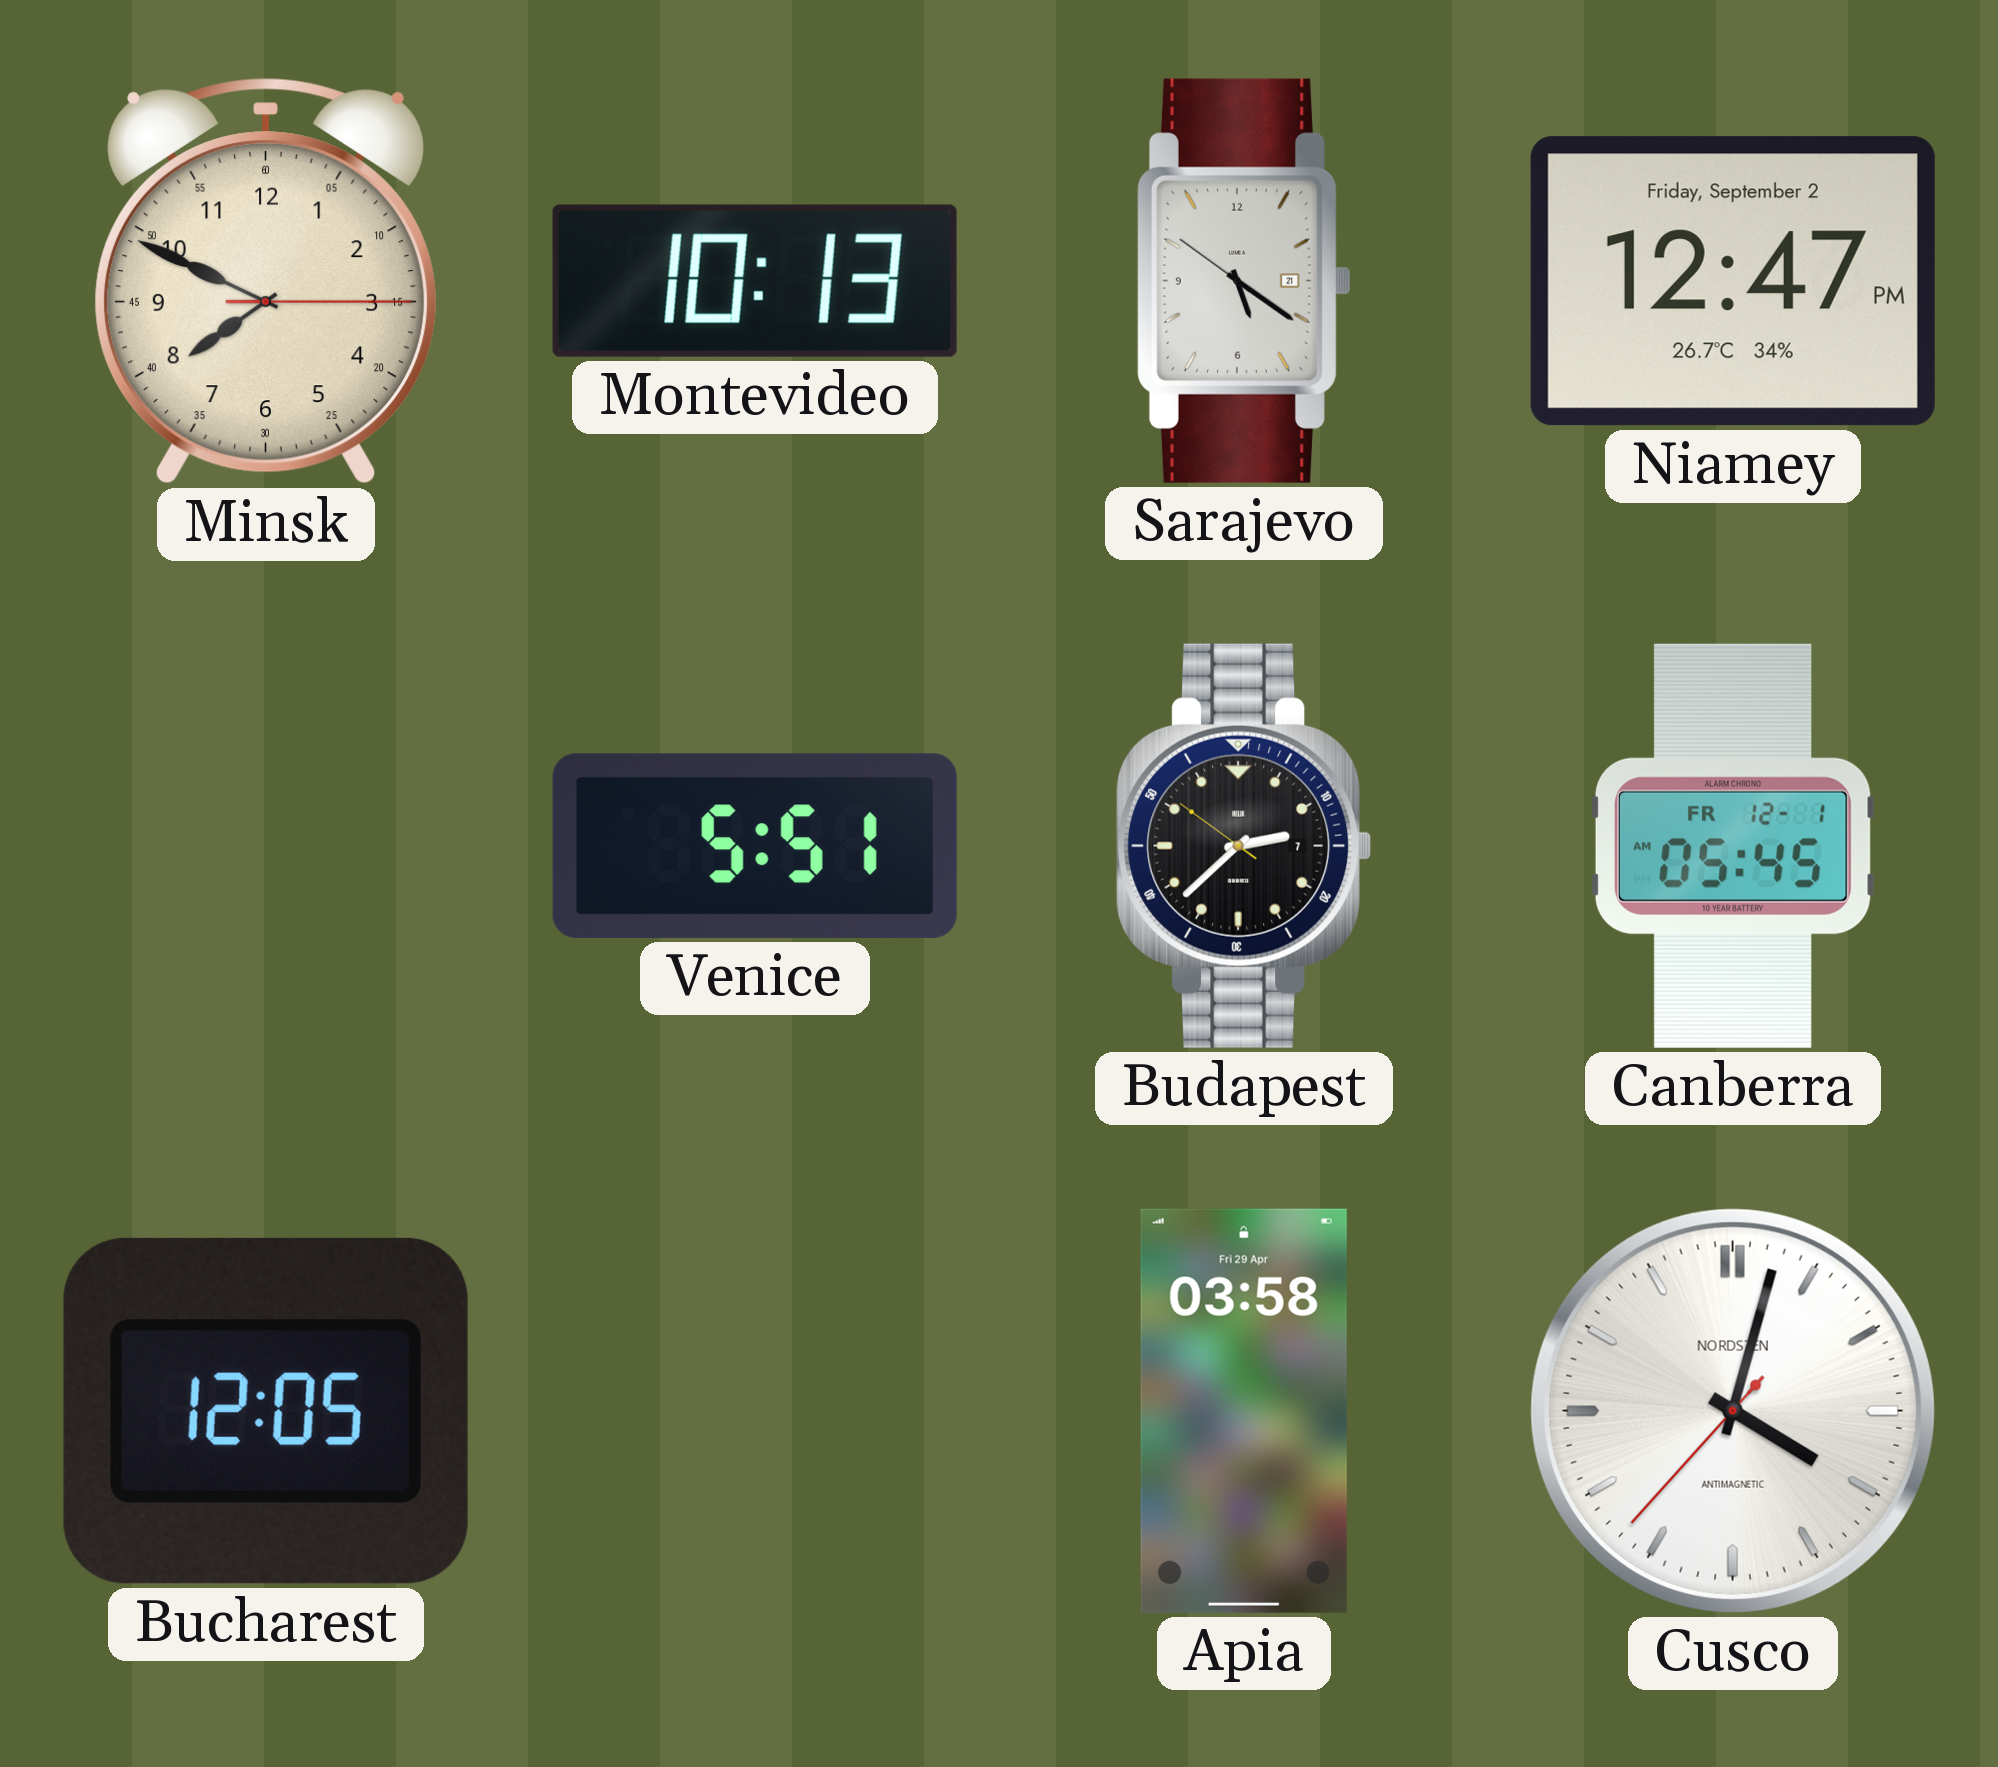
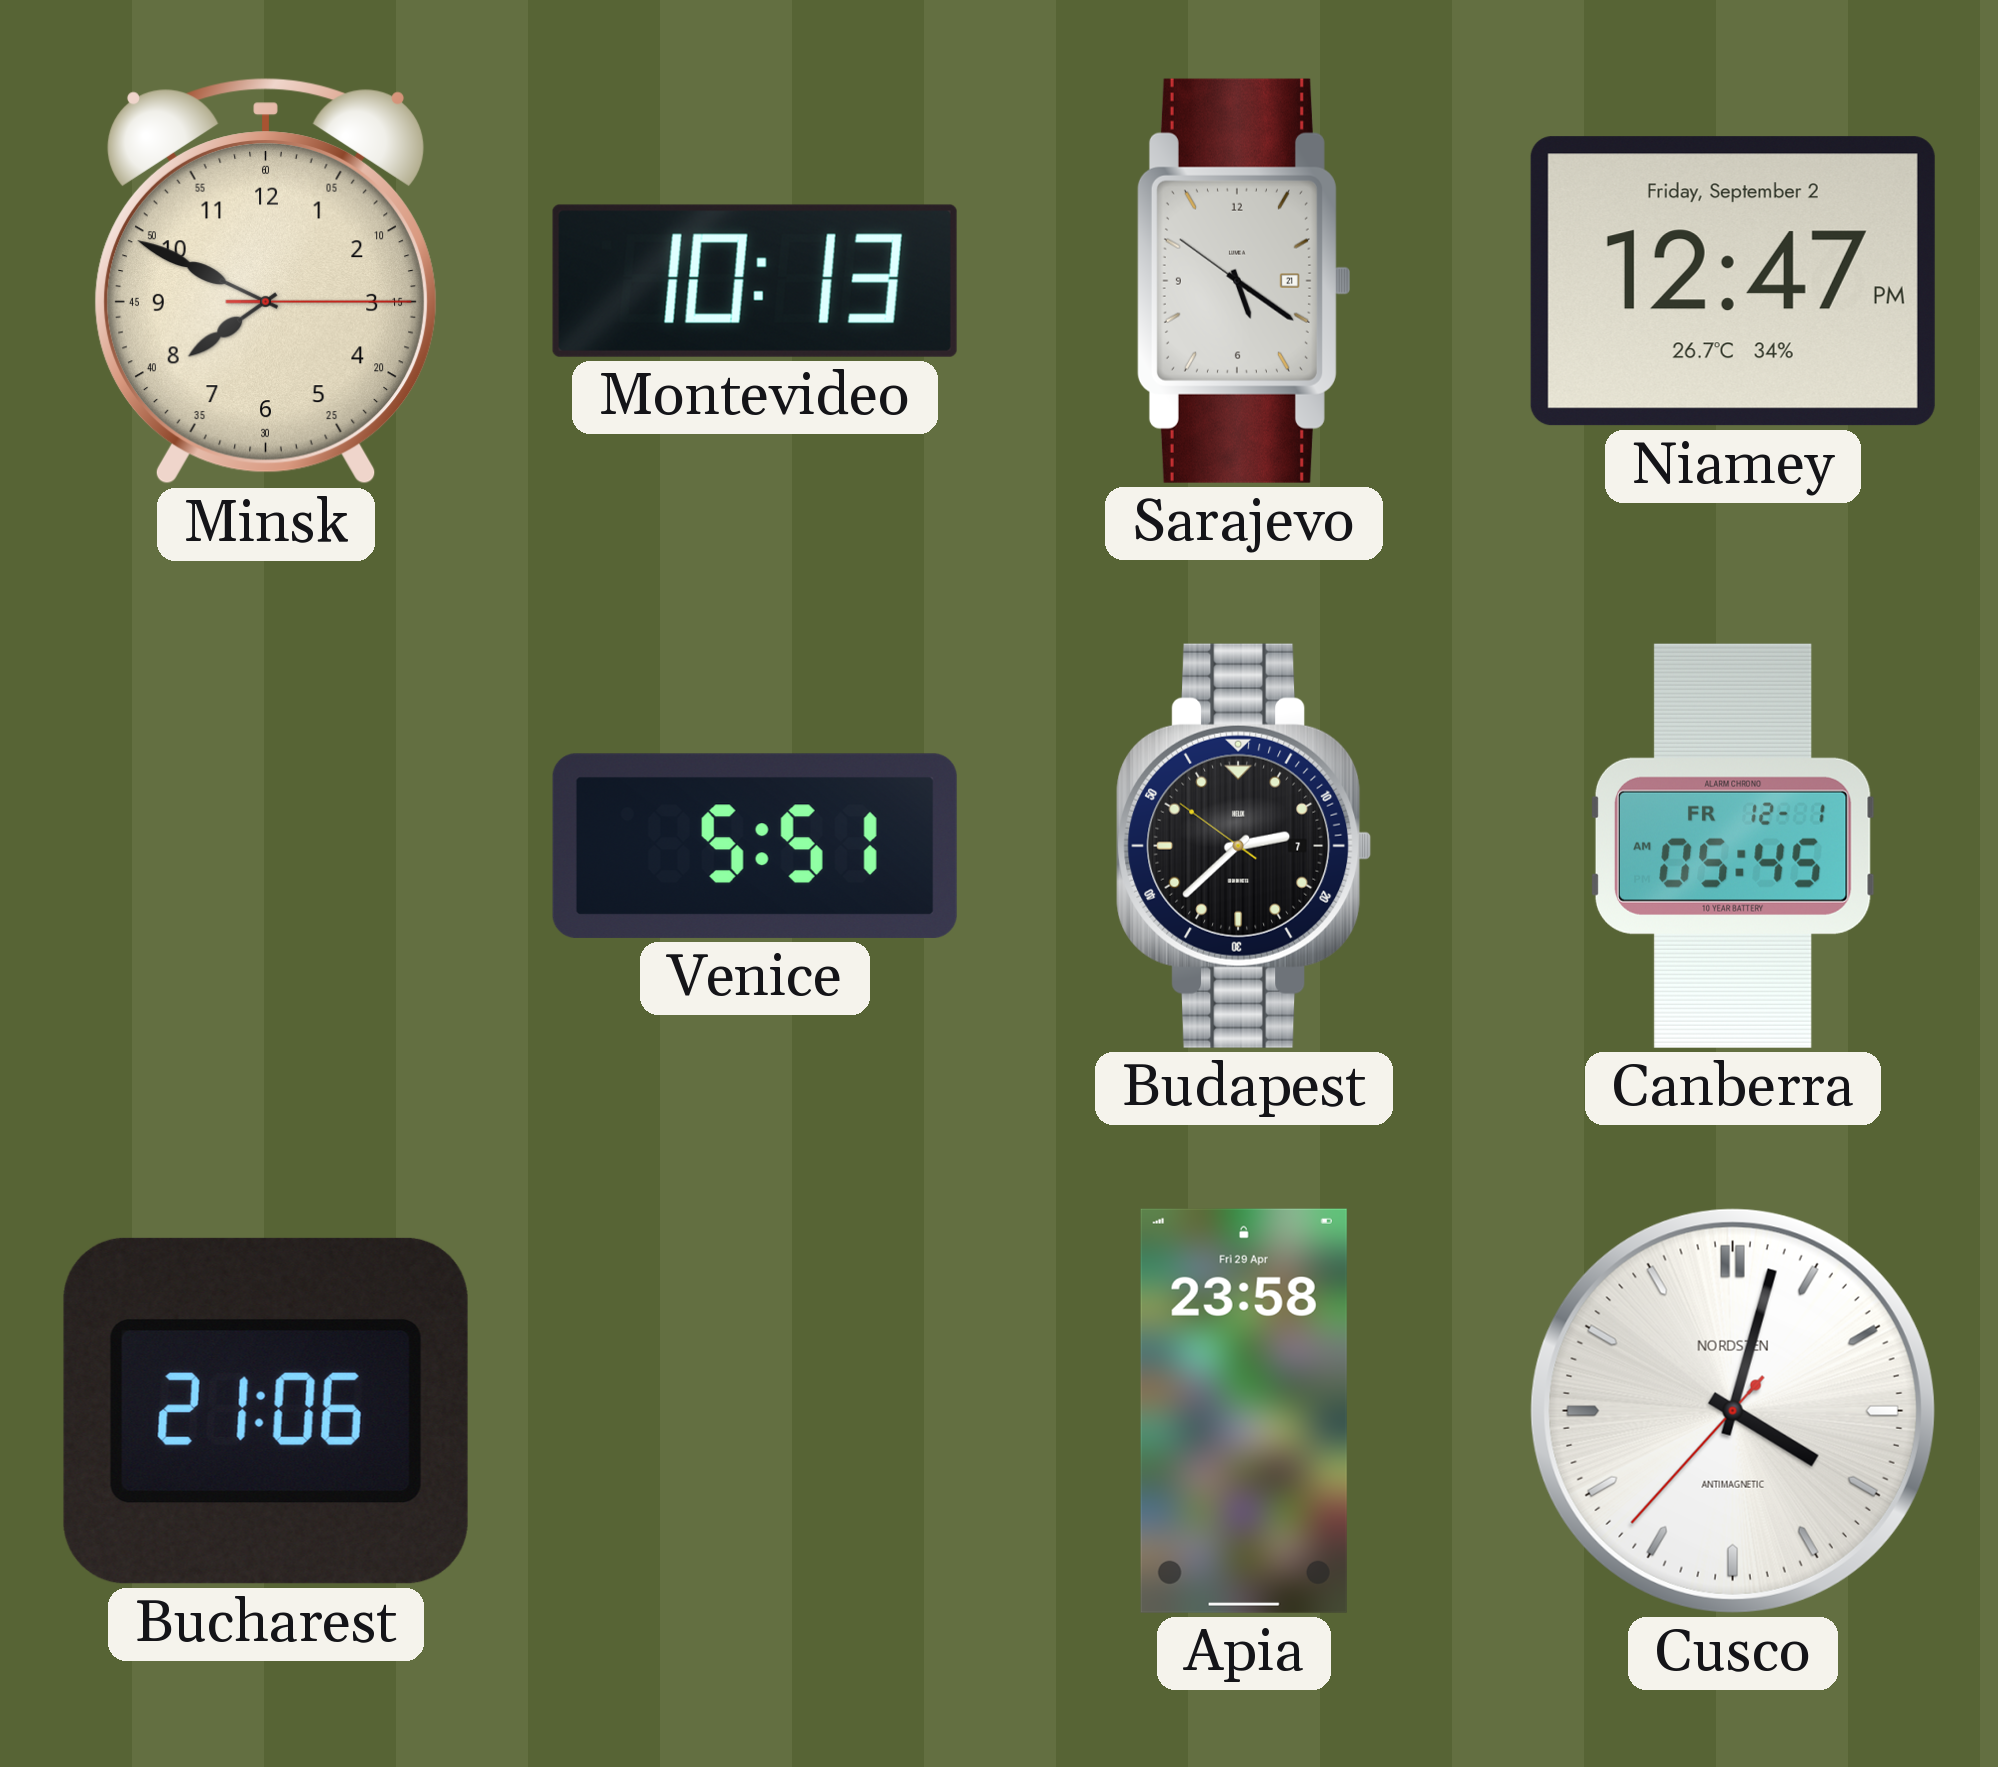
Bucharest: 12:05 -> 21:06 (266, 1411)
Apia: 03:58 -> 23:58 (1244, 1411)
